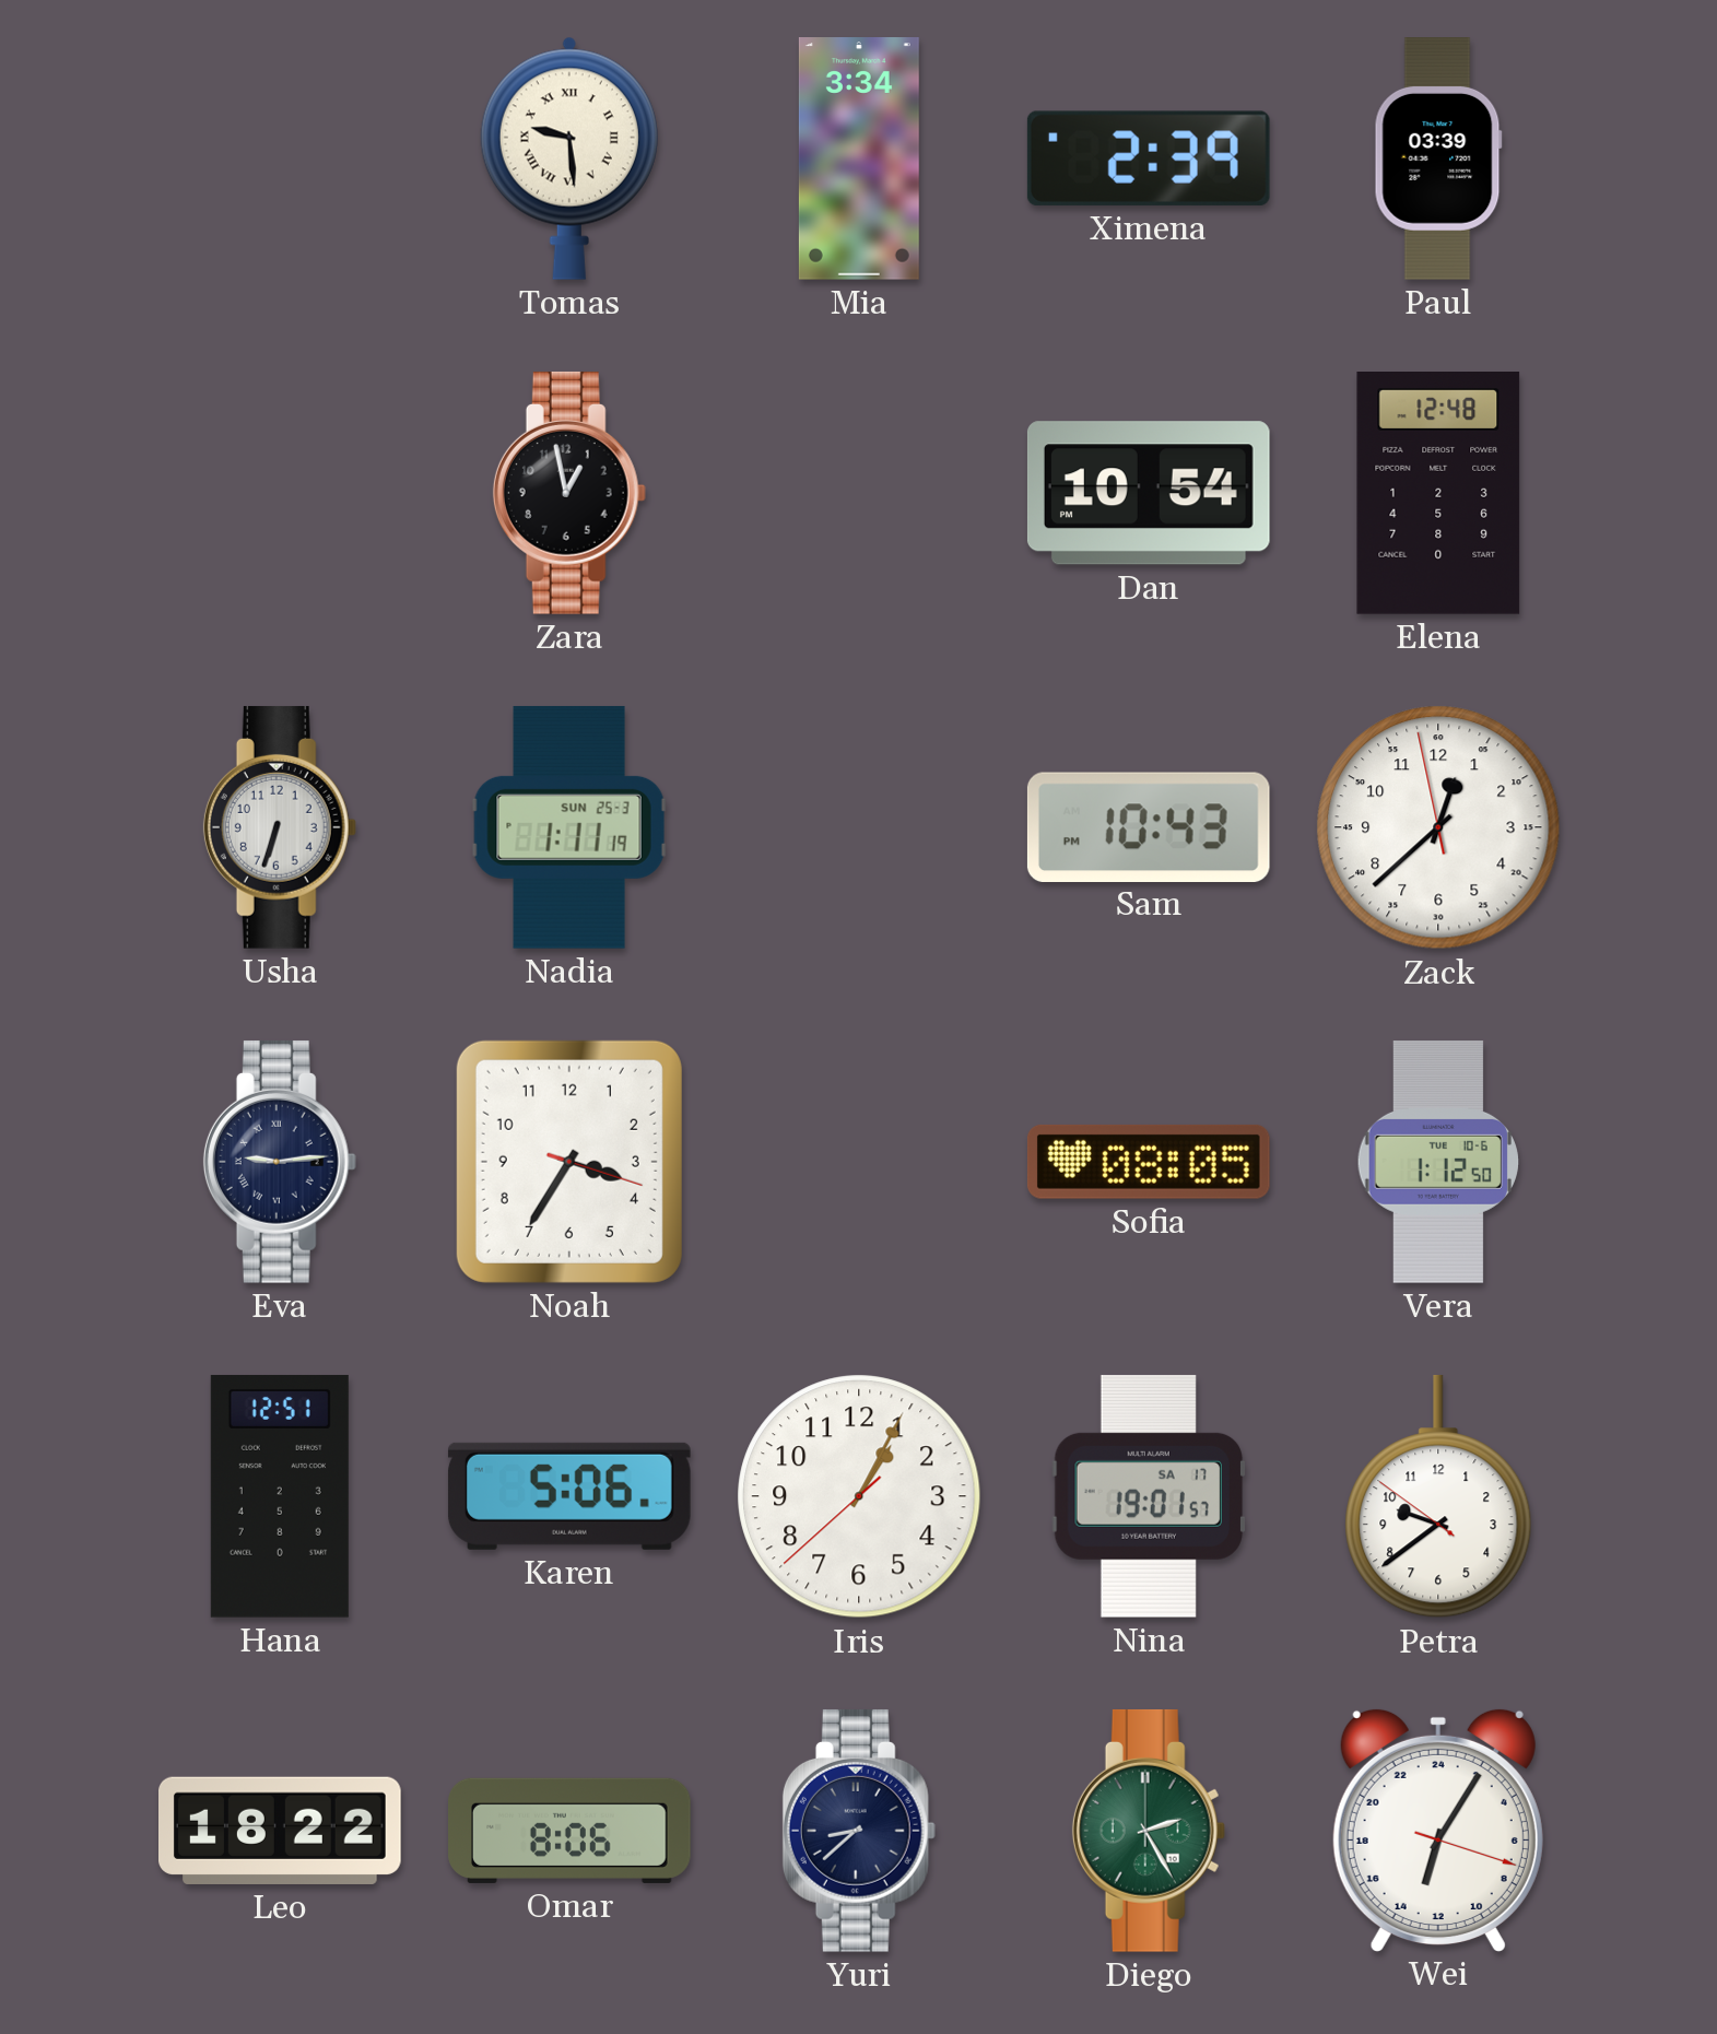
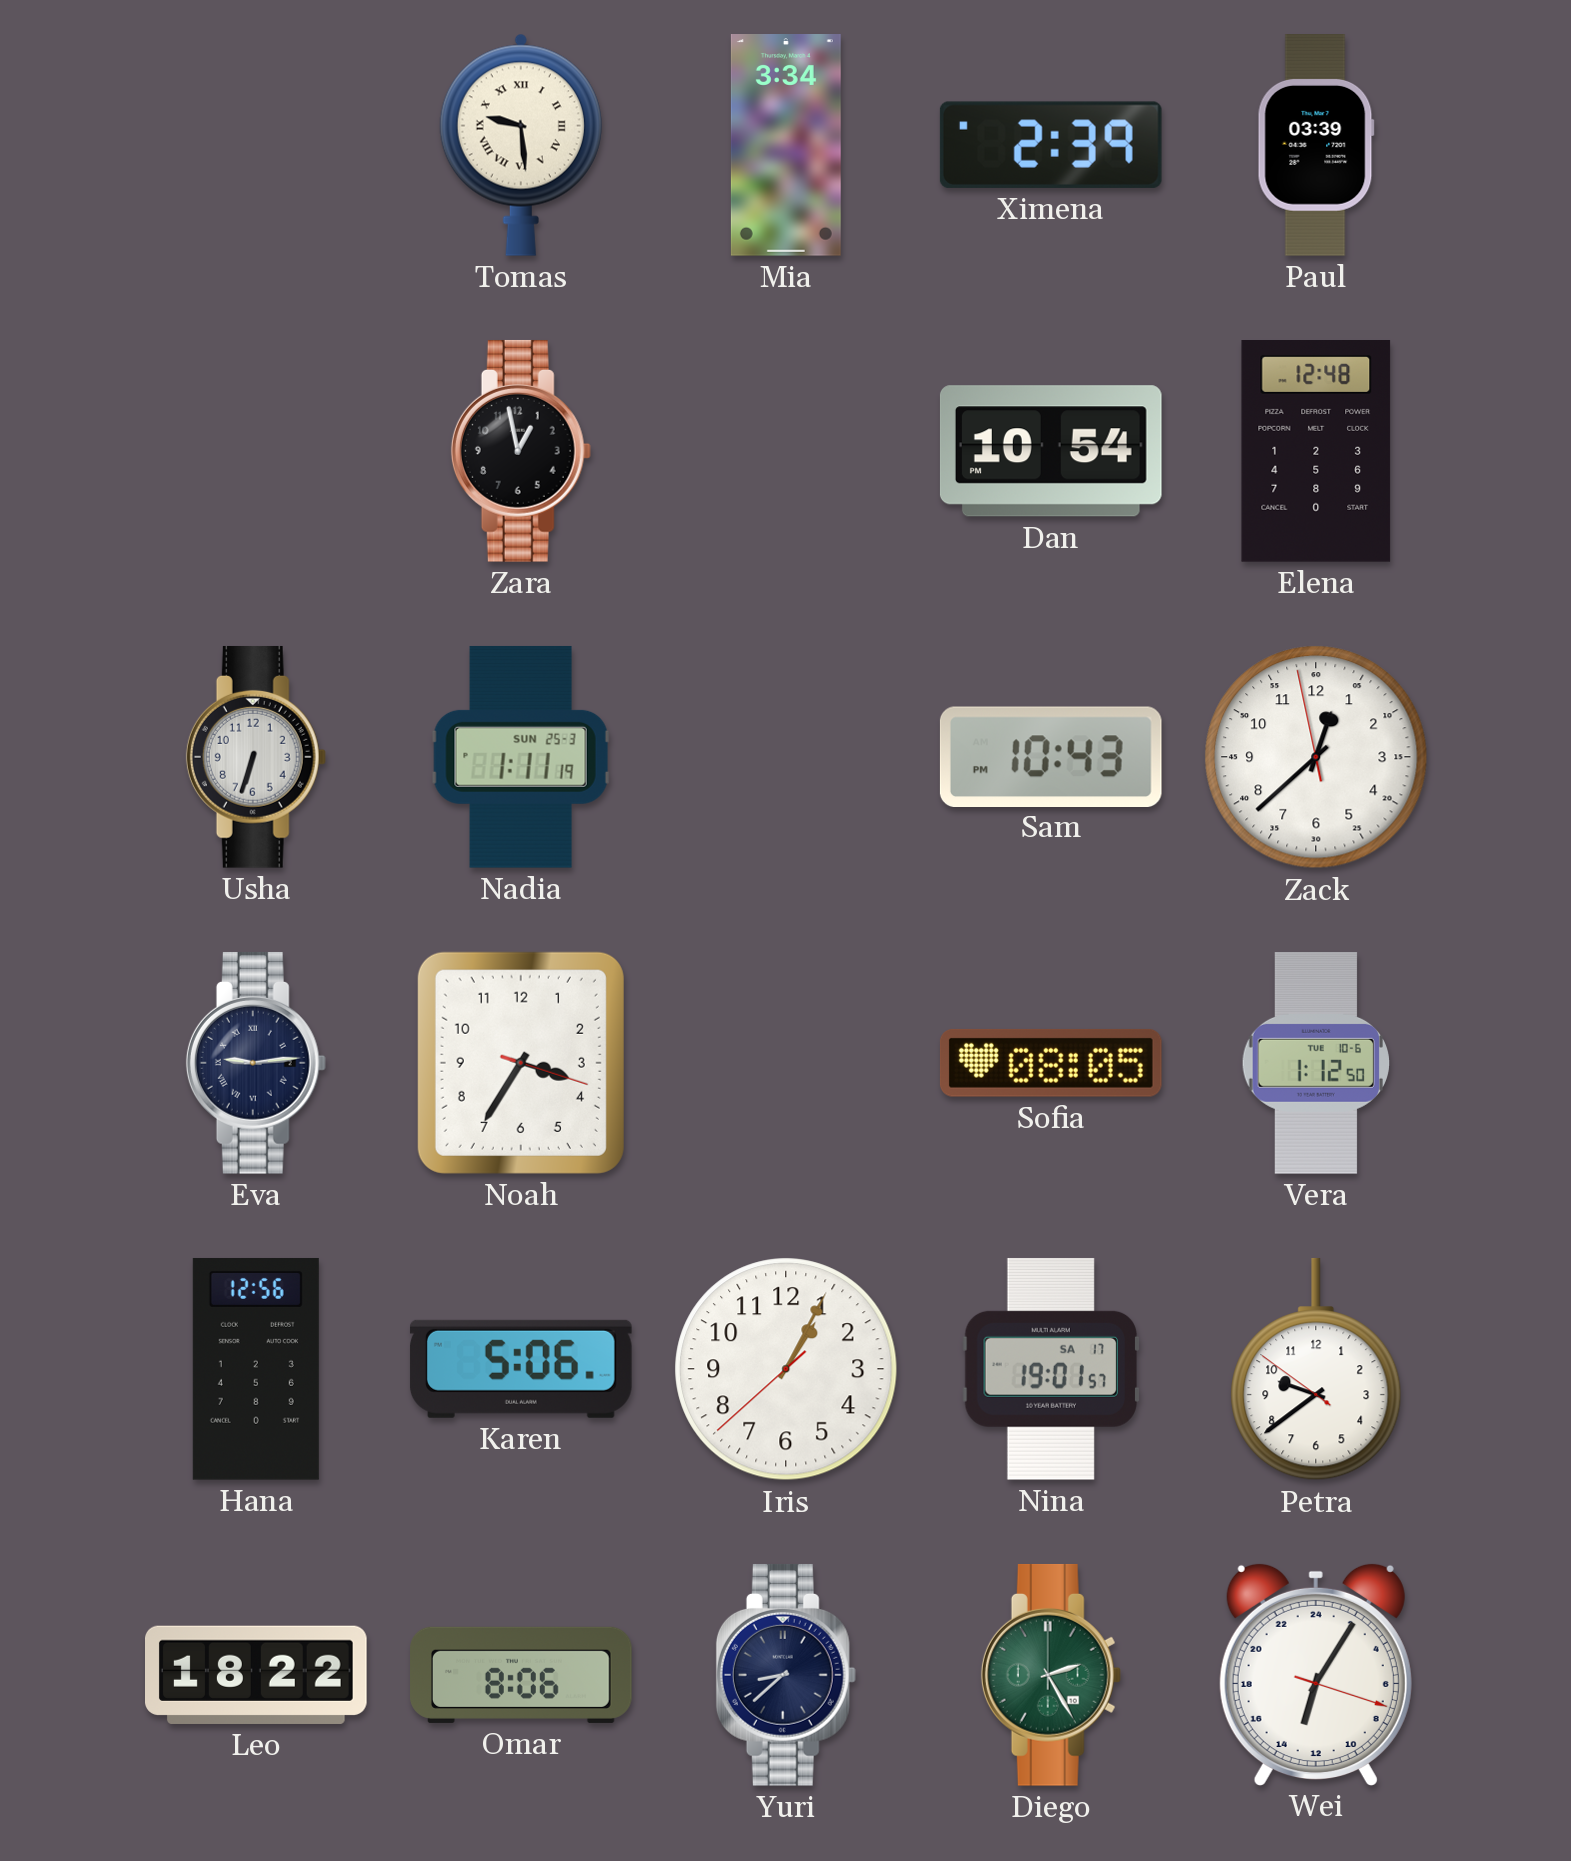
Hana: 12:51 -> 12:56 (256, 1369)
